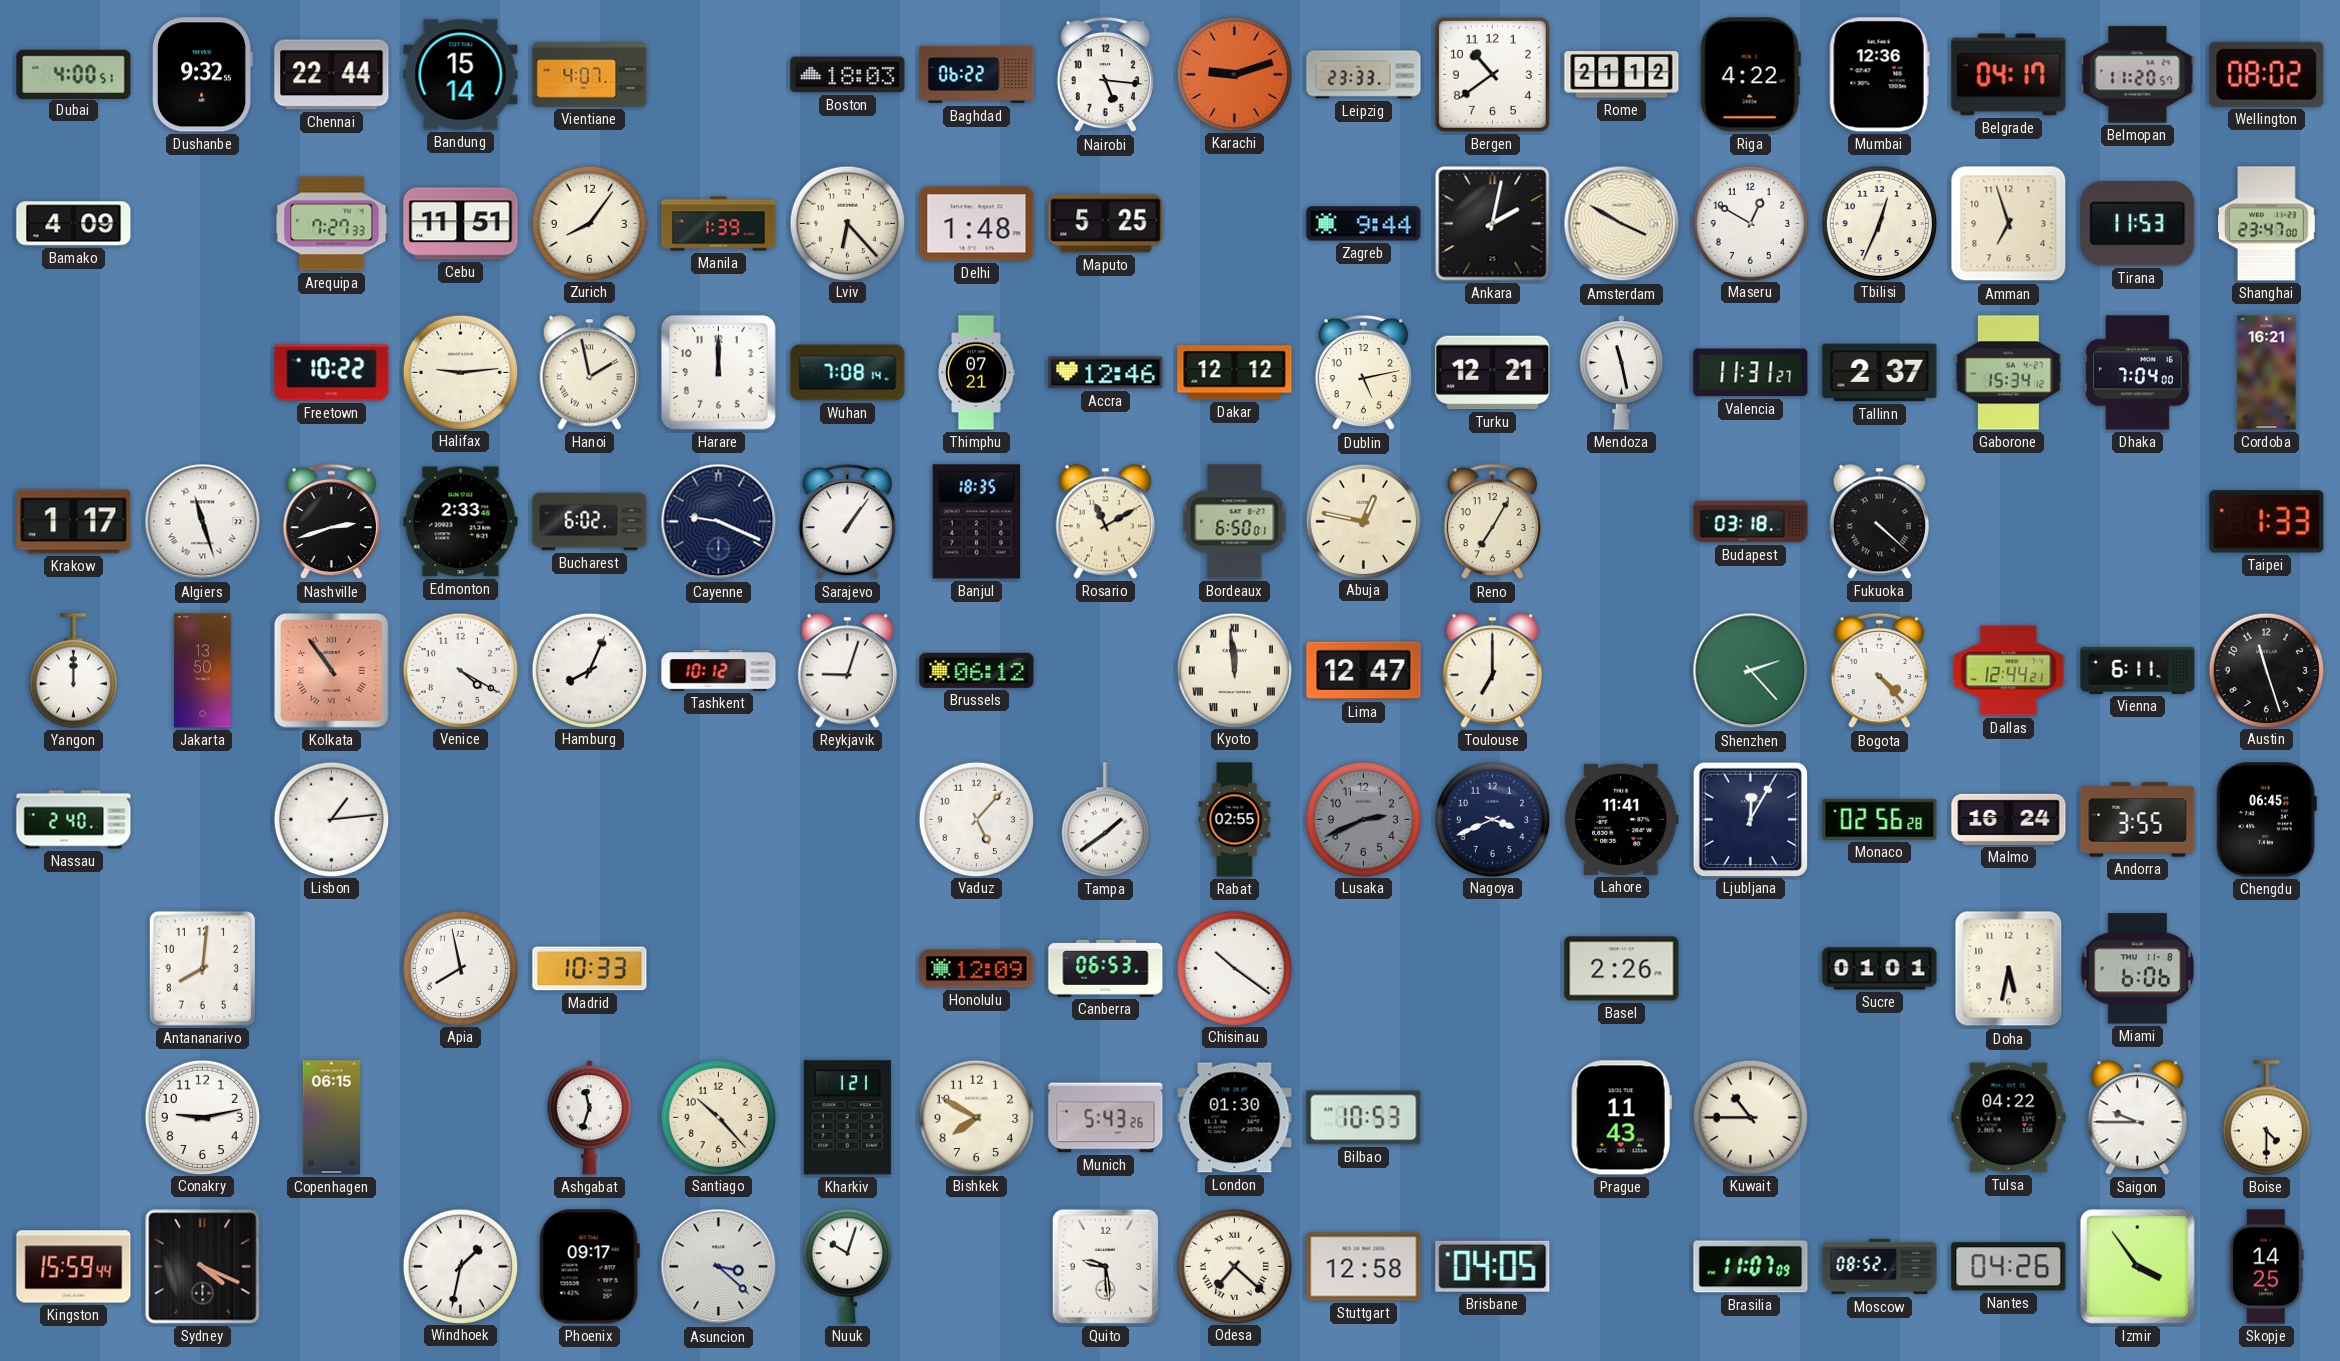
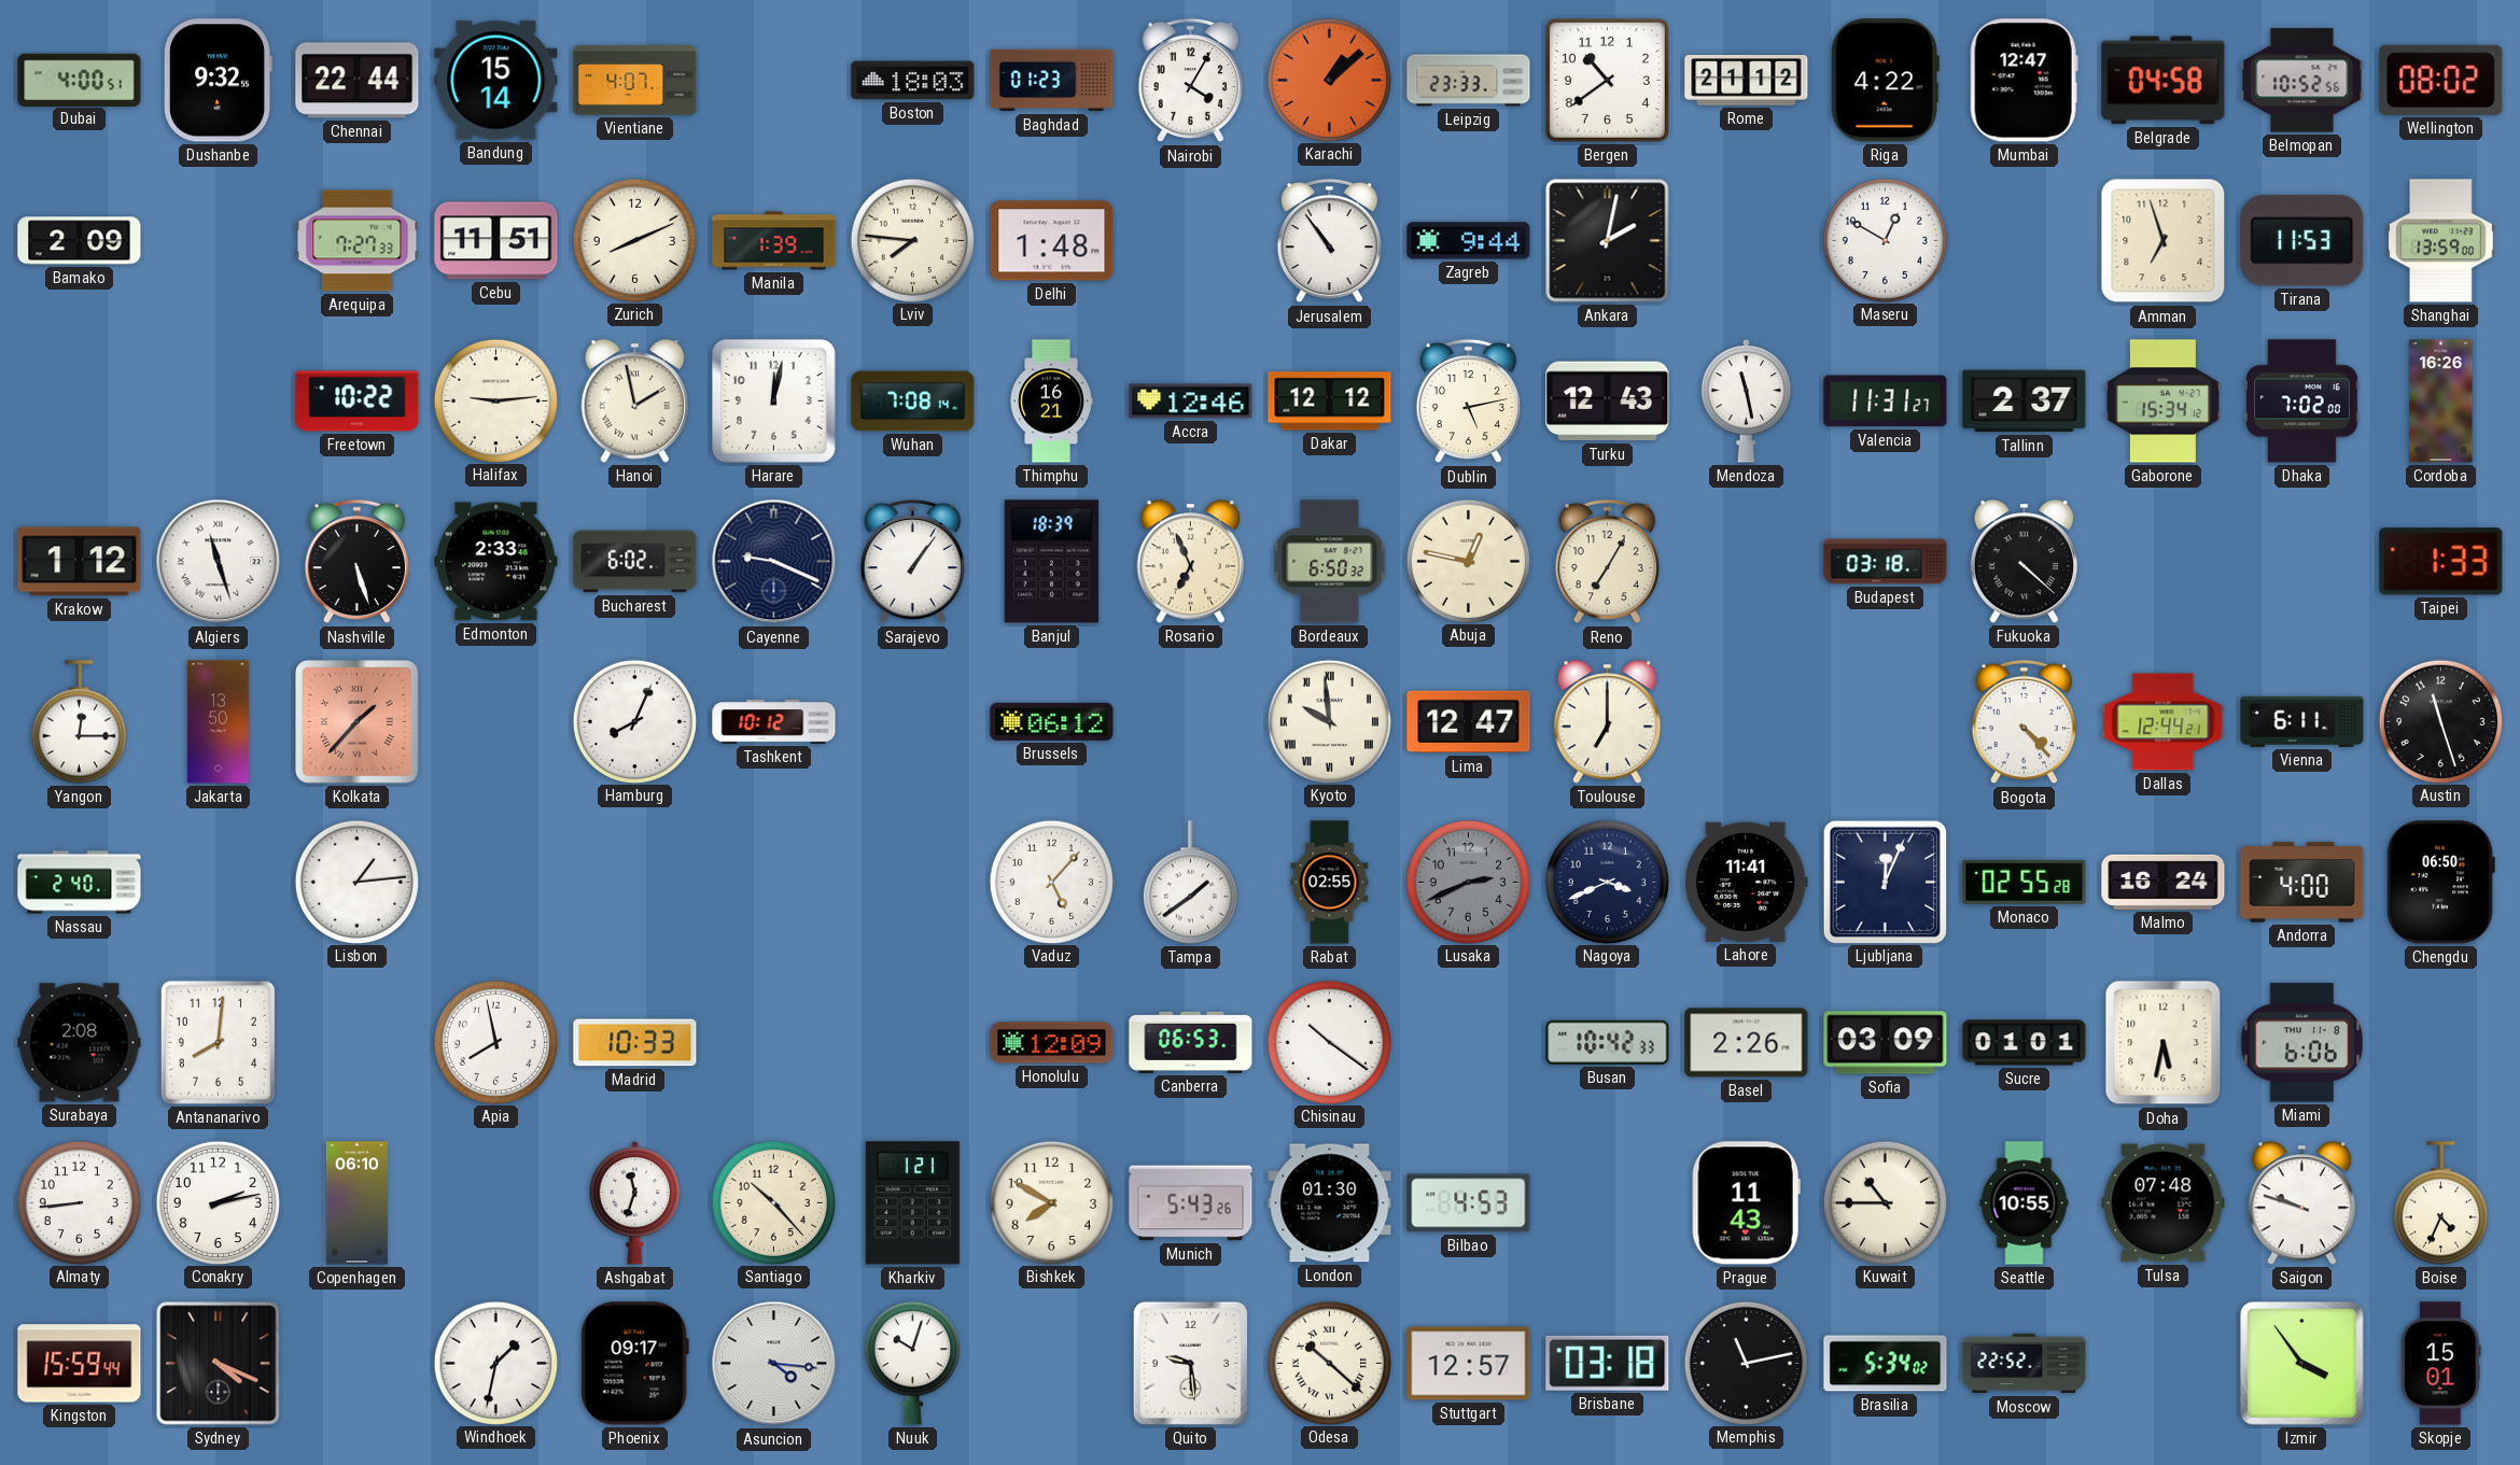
Baghdad: 06:22 -> 01:23 (1052, 81)
Nairobi: 5:16 -> 4:05 (1190, 81)
Karachi: 9:12 -> 1:08 (1329, 80)
Mumbai: 12:36 -> 12:47 (2024, 81)
Belgrade: 04:17 -> 04:58 (2164, 81)
Belmopan: 11:20 -> 10:52 (2302, 81)
Bamako: 4:09 -> 2:09 (80, 241)
Zurich: 8:06 -> 8:11 (634, 240)
Lviv: 6:23 -> 7:46 (912, 240)
Maputo: 5:25 -> none (1106, 224)
Jerusalem: none -> 10:54 (1329, 241)
Amsterdam: 3:50 -> none (1622, 224)
Tbilisi: 12:34 -> none (1879, 223)
Shanghai: 23:47 -> 13:59 (2441, 241)
Harare: 12:00 -> 12:02 (774, 402)
Thimphu: 07:21 -> 16:21 (1051, 402)
Turku: 12:21 -> 12:43 (1608, 402)
Dhaka: 7:04 -> 7:02 (2302, 402)
Cordoba: 16:21 -> 16:26 (2441, 402)
Krakow: 1:17 -> 1:12 (80, 562)
Nashville: 2:42 -> 5:27 (356, 562)
Banjul: 18:35 -> 18:39 (1052, 562)
Rosario: 11:10 -> 6:56 (1190, 562)
Bordeaux: 6:50:01 -> 6:50:32 (1330, 562)
Yangon: 12:00 -> 12:15 (79, 722)
Kolkata: 10:54 -> 1:37 (358, 722)
Venice: 4:20 -> none (460, 670)
Reykjavik: 9:03 -> none (847, 671)
Kyoto: 11:59 -> 9:59 (1329, 721)
Shenzhen: 2:23 -> none (1751, 671)
Ljubljana: 12:05 -> 12:04 (1885, 882)
Monaco: 02:56 -> 02:55 (2025, 882)
Andorra: 3:55 -> 4:00 (2302, 883)
Chengdu: 06:45 -> 06:50 (2440, 883)
Surabaya: none -> 2:08 (80, 1043)
Busan: none -> 10:42 (1608, 1042)
Sofia: none -> 03:09 (1886, 1043)
Almaty: none -> 8:44 (79, 1202)
Conakry: 9:13 -> 2:13 (218, 1202)
Copenhagen: 06:15 -> 06:10 (356, 1203)
Bilbao: 10:53 -> 4:53 (1469, 1203)
Seattle: none -> 10:55 (2025, 1203)
Tulsa: 04:22 -> 07:48 (2164, 1203)
Saigon: 9:45 -> 9:48 (2301, 1203)
Boise: 4:30 -> 4:34 (2440, 1203)
Asuncion: 3:22 -> 4:16 (774, 1364)
Odesa: 7:22 -> 10:22 (1329, 1363)
Stuttgart: 12:58 -> 12:57 (1469, 1364)
Brisbane: 04:05 -> 03:18 (1608, 1363)
Memphis: none -> 11:13 (1746, 1363)
Brasilia: 11:07 -> 5:34 (1886, 1364)
Moscow: 08:52 -> 22:52 (2025, 1364)
Nantes: 04:26 -> none (2009, 1267)
Skopje: 14:25 -> 15:01 (2441, 1364)
